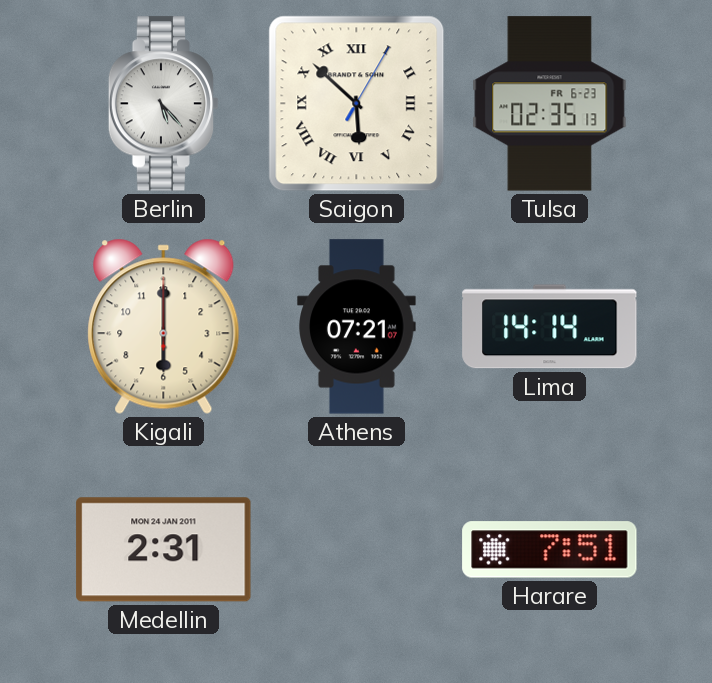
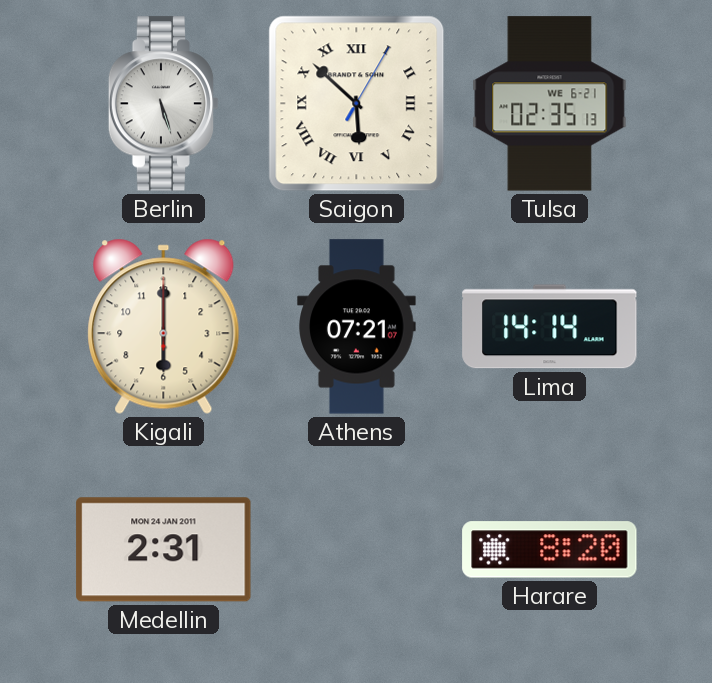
Berlin: 5:23 -> 5:27 (164, 104)
Tulsa date: FR 6-23 -> WE 6-21 (550, 104)
Harare: 7:51 -> 8:20 (550, 550)
